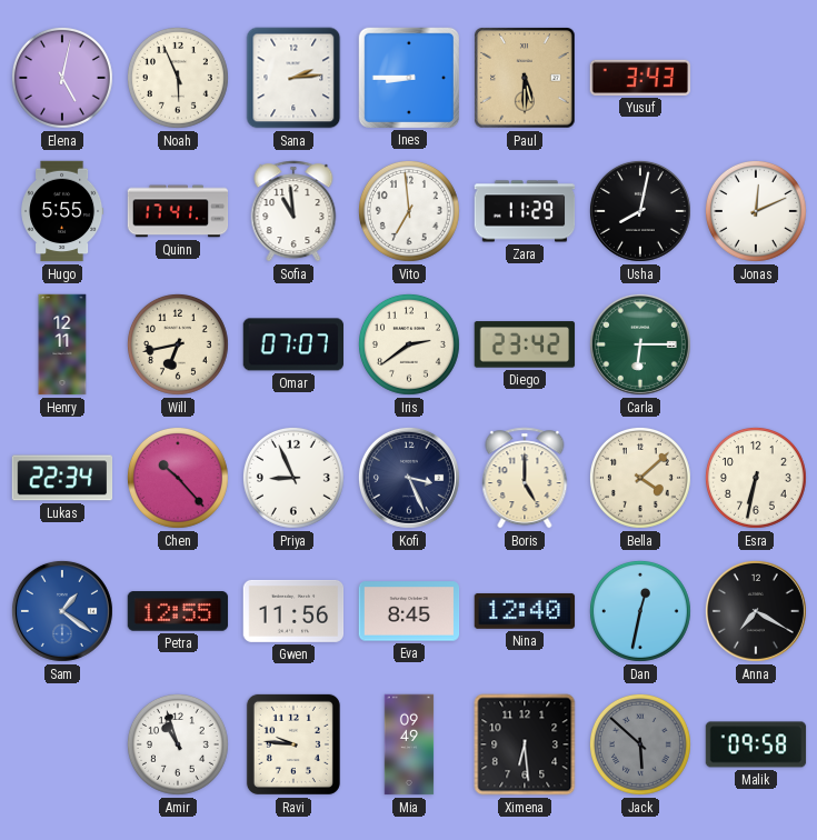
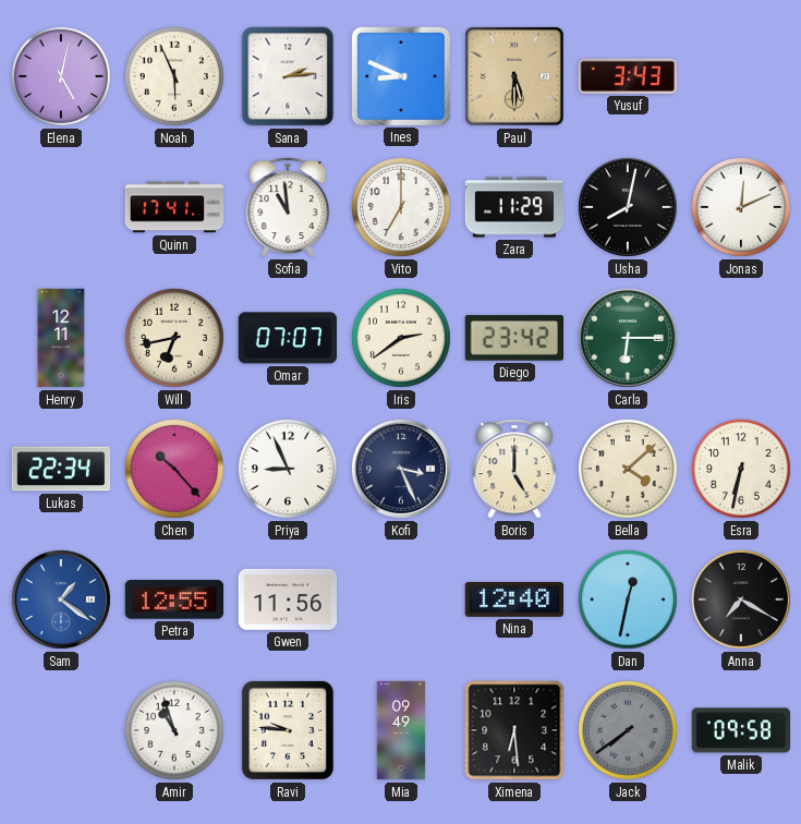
Ines: 8:45 -> 8:49 (401, 75)
Hugo: 5:55 -> none (63, 211)
Vito: 6:59 -> 7:00 (401, 207)
Eva: 8:45 -> none (409, 611)
Jack: 5:52 -> 7:39 (628, 730)
